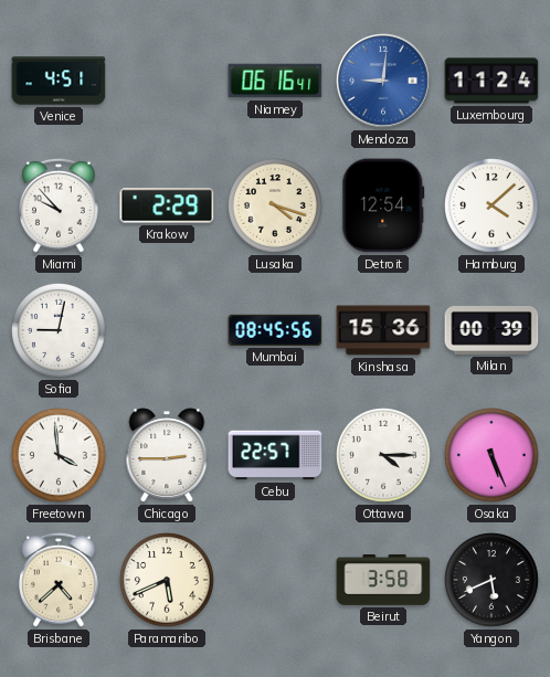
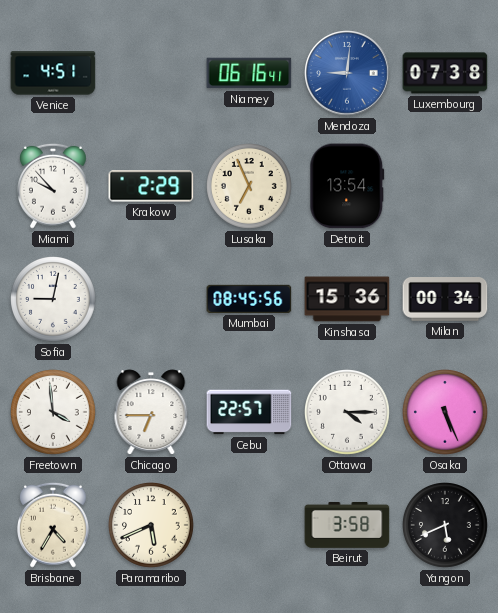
Luxembourg: 11:24 -> 07:38 (445, 73)
Lusaka: 4:18 -> 6:56 (250, 187)
Detroit: 12:54 -> 13:54 (347, 186)
Hamburg: 4:08 -> none (493, 207)
Milan: 00:39 -> 00:34 (445, 300)
Chicago: 2:45 -> 6:45 (151, 412)
Brisbane: 4:38 -> 4:35 (54, 525)
